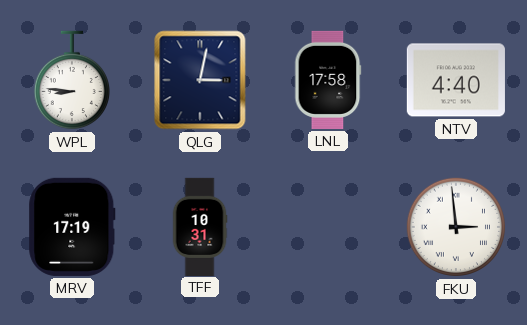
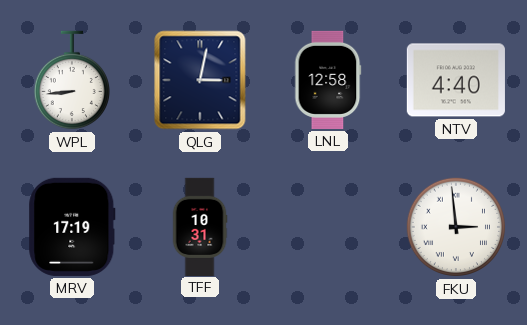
WPL: 8:46 -> 8:44 (71, 80)
LNL: 17:58 -> 12:58 (328, 80)
